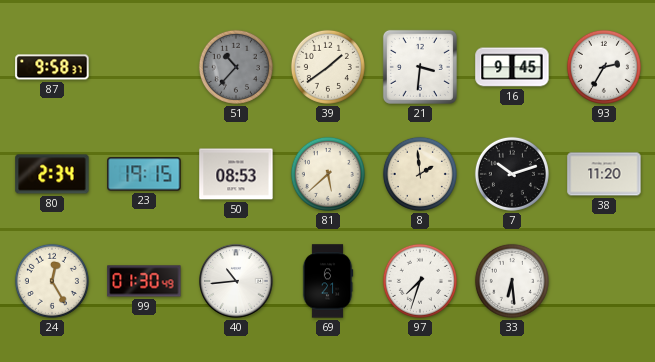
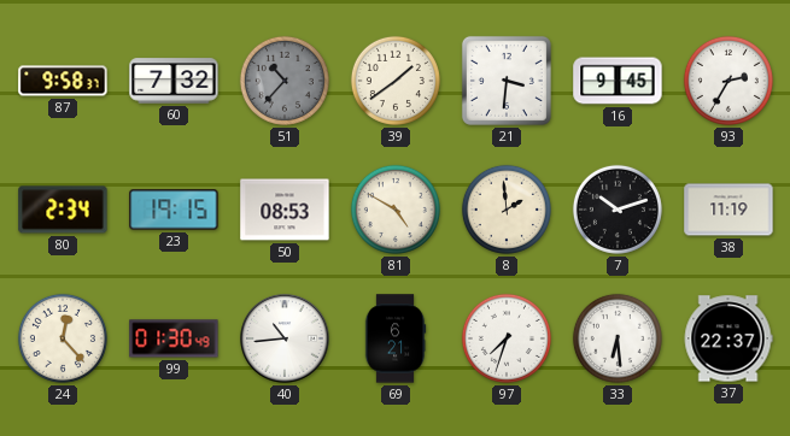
60: none -> 7:32 (174, 81)
81: 5:38 -> 4:50 (396, 210)
38: 11:20 -> 11:19 (728, 210)
24: 12:25 -> 12:23 (63, 338)
37: none -> 22:37 (728, 338)
